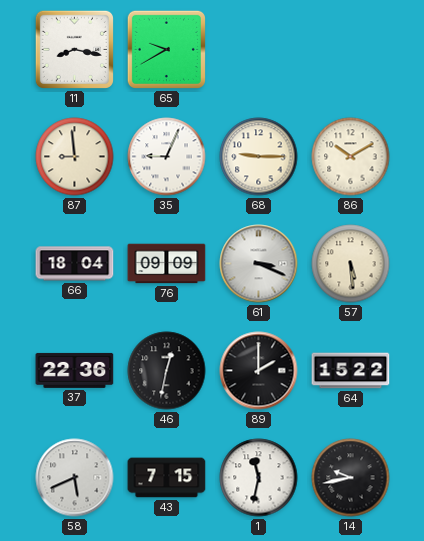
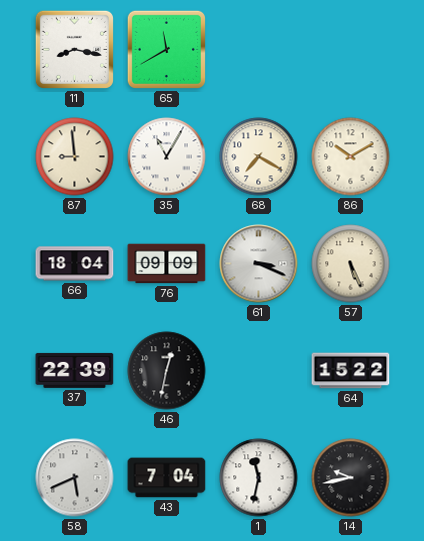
65: 9:40 -> 11:40 (166, 49)
35: 9:04 -> 11:05 (167, 157)
68: 9:15 -> 7:20 (259, 157)
57: 5:29 -> 5:26 (351, 264)
37: 22:36 -> 22:39 (75, 370)
89: 2:00 -> none (259, 371)
43: 7:15 -> 7:04 (167, 478)
